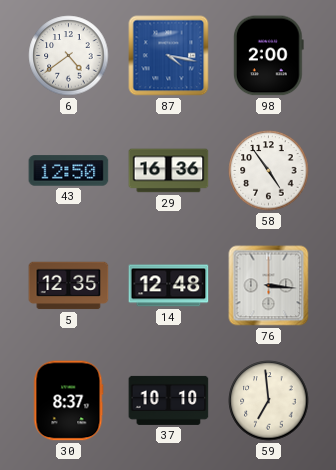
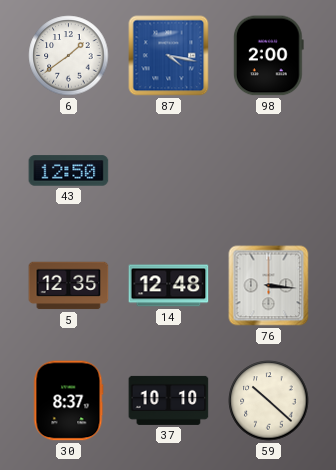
6: 4:39 -> 1:39 (69, 56)
29: 16:36 -> none (169, 171)
58: 4:54 -> none (269, 171)
59: 6:59 -> 10:22 (269, 401)
